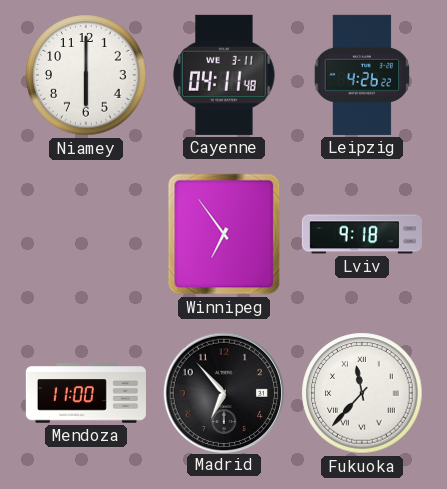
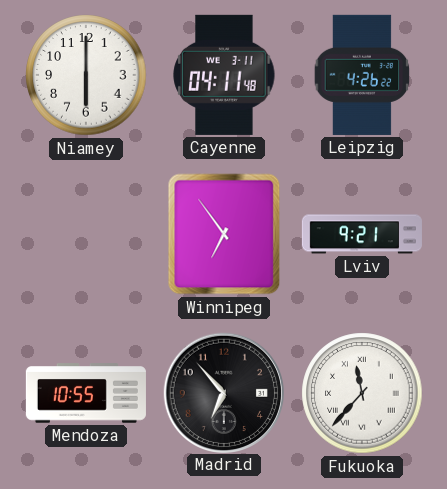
Lviv: 9:18 -> 9:21 (362, 234)
Mendoza: 11:00 -> 10:55 (86, 393)
